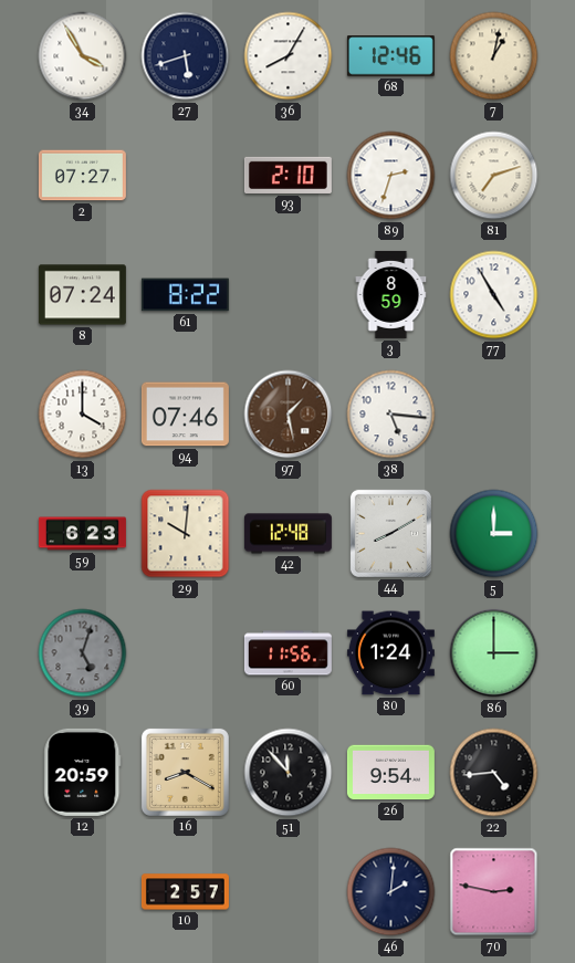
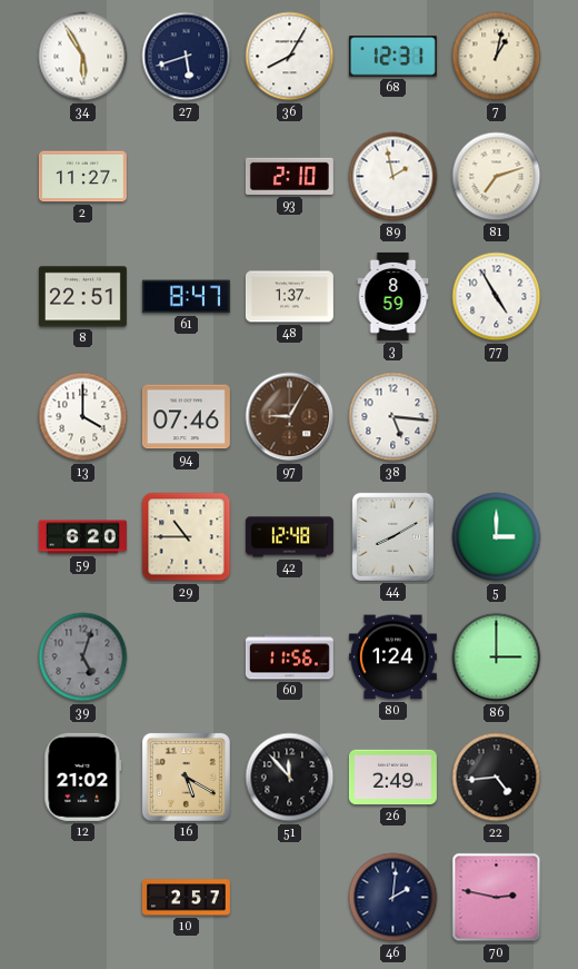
34: 3:55 -> 5:55 (83, 57)
68: 12:46 -> 12:31 (392, 57)
2: 07:27 -> 11:27 (82, 177)
89: 2:33 -> 1:58 (393, 177)
8: 07:24 -> 22:51 (82, 297)
61: 8:22 -> 8:47 (186, 297)
48: none -> 1:37 (289, 297)
97: 1:28 -> 9:05 (290, 417)
59: 6:23 -> 6:20 (82, 537)
29: 10:01 -> 10:45 (187, 537)
12: 20:59 -> 21:02 (83, 777)
16: 8:20 -> 5:20 (186, 777)
26: 9:54 -> 2:49 (392, 778)
